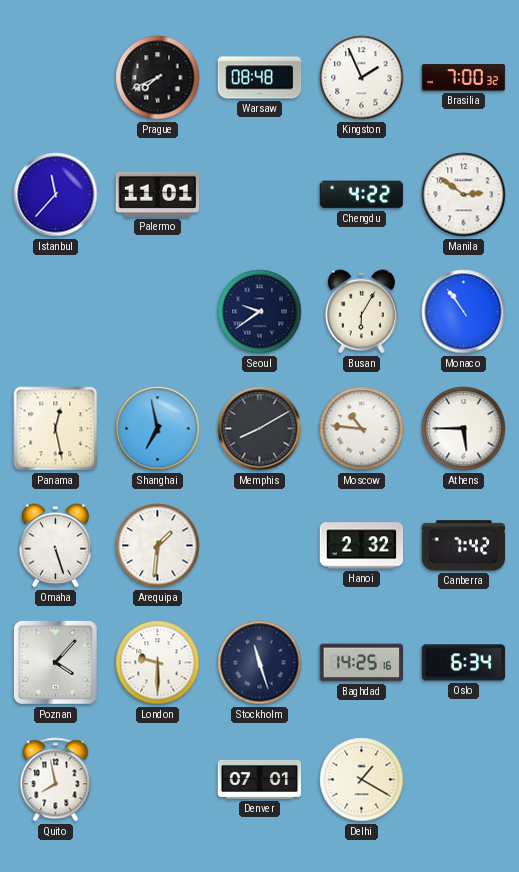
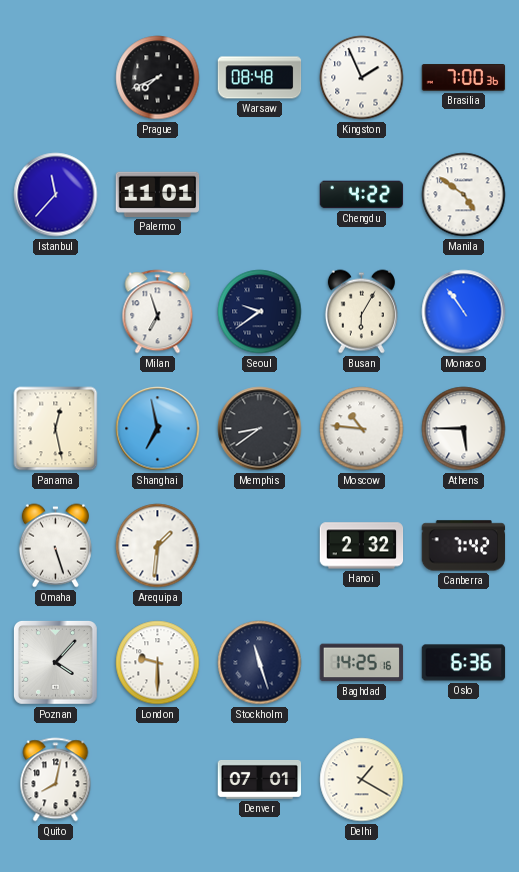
Brasilia: 7:00:32 -> 7:00:36 (464, 78)
Manila: 2:51 -> 4:51 (464, 195)
Milan: none -> 6:57 (158, 312)
Memphis: 8:10 -> 8:39 (260, 429)
Oslo: 6:34 -> 6:36 (464, 663)
Quito: 7:58 -> 8:02 (56, 780)
